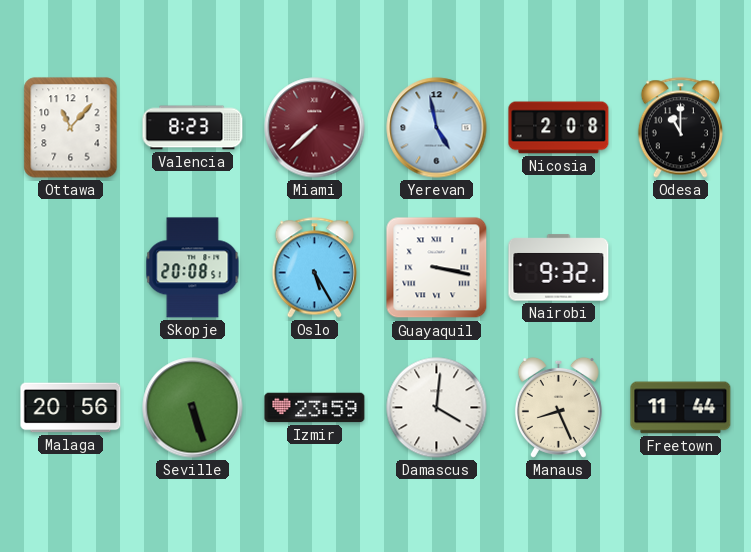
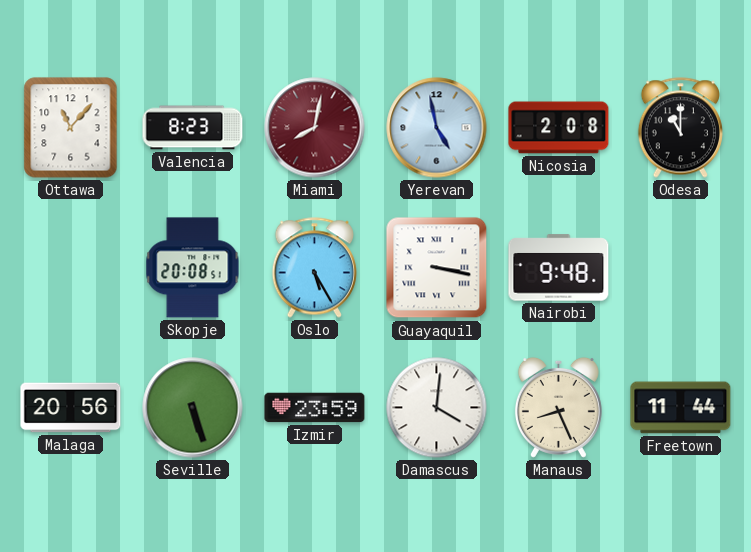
Miami: 7:38 -> 8:02 (315, 128)
Nairobi: 9:32 -> 9:48 (559, 268)
